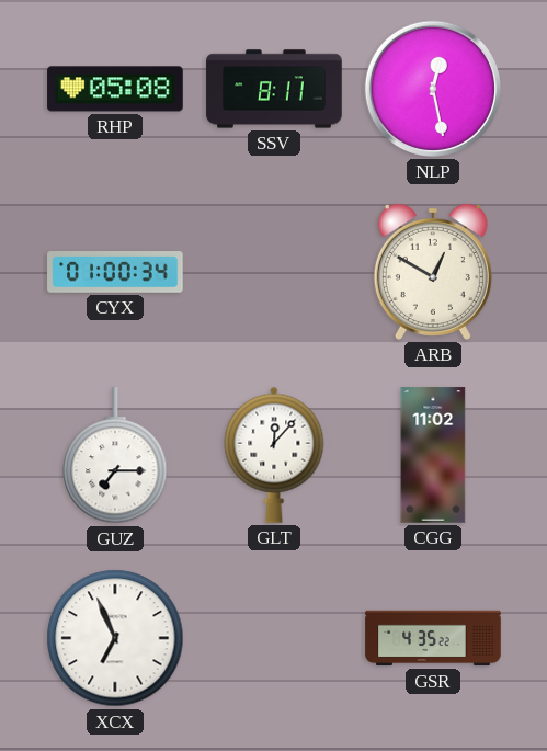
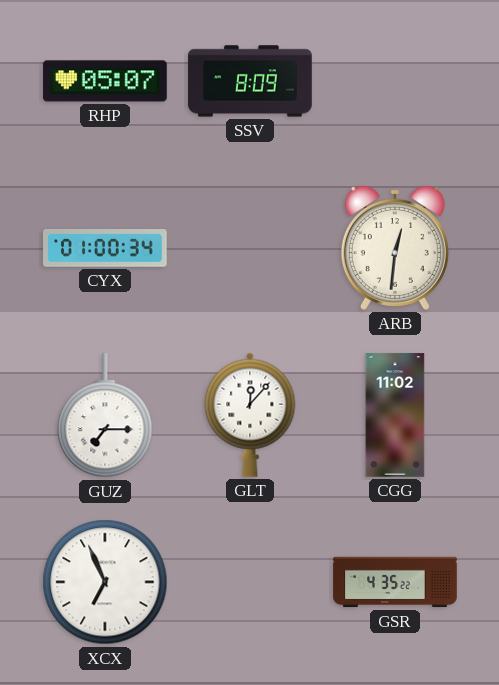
RHP: 05:08 -> 05:07 (105, 81)
SSV: 8:11 -> 8:09 (250, 81)
NLP: 12:28 -> none (433, 89)
ARB: 12:50 -> 12:31 (395, 248)
